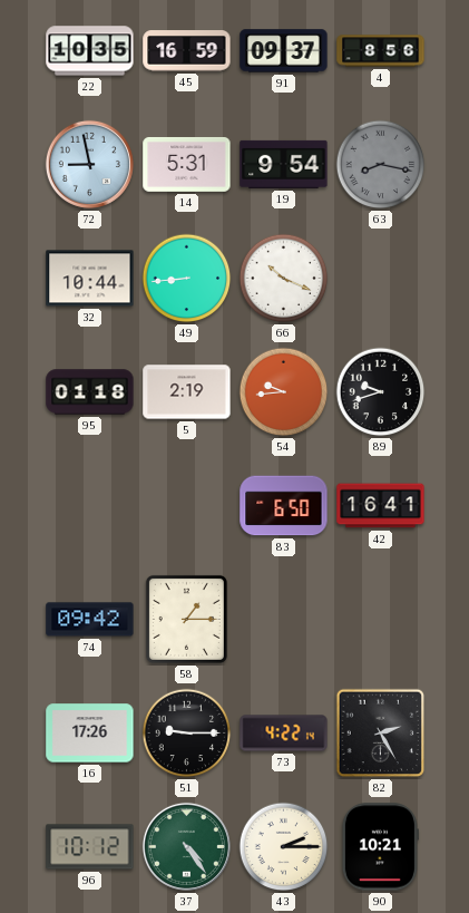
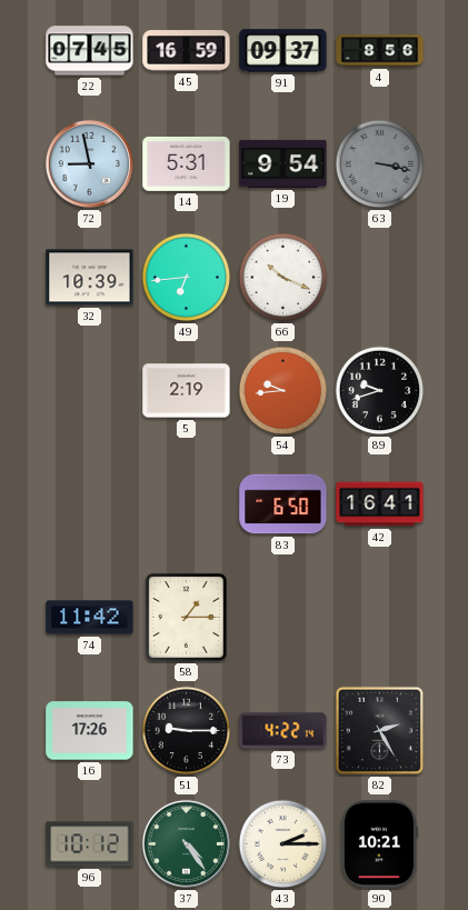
22: 10:35 -> 07:45 (90, 51)
63: 8:17 -> 3:17 (380, 164)
32: 10:44 -> 10:39 (90, 278)
49: 8:44 -> 6:44 (187, 278)
95: 01:18 -> none (90, 392)
74: 09:42 -> 11:42 (90, 618)
